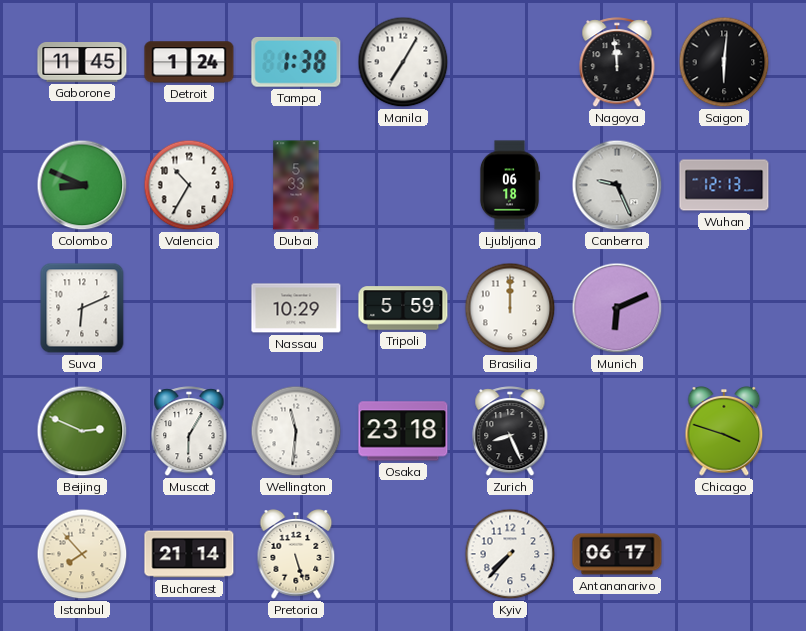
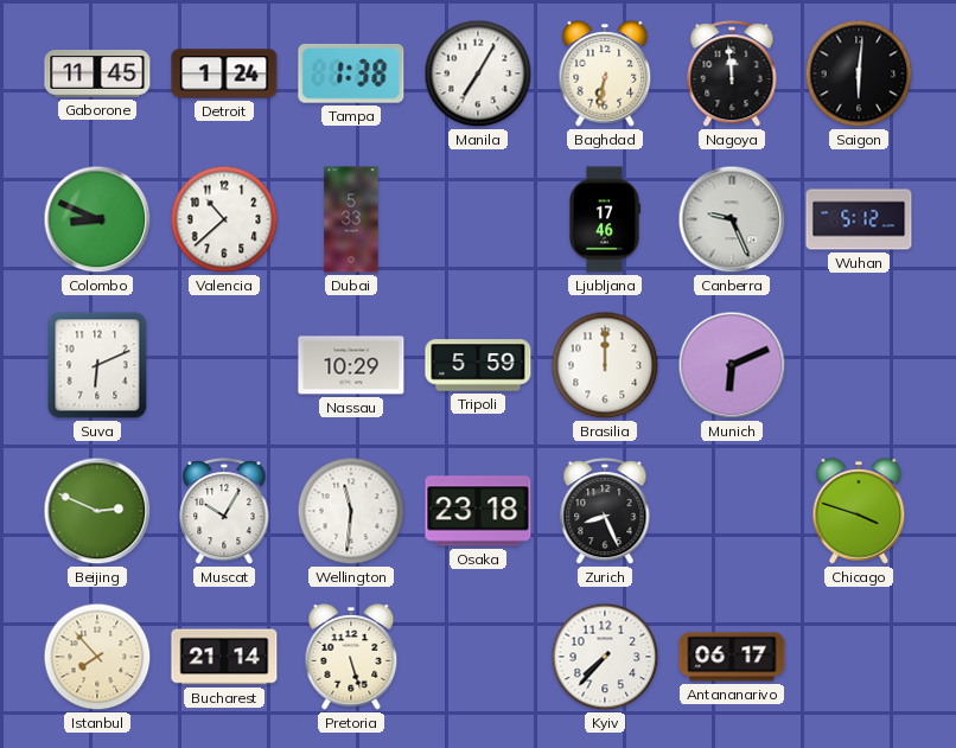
Baghdad: none -> 6:32 (605, 73)
Valencia: 10:35 -> 10:38 (224, 219)
Ljubljana: 06:18 -> 17:46 (604, 219)
Wuhan: 12:13 -> 5:12 (859, 219)
Muscat: 6:05 -> 10:05 (224, 512)
